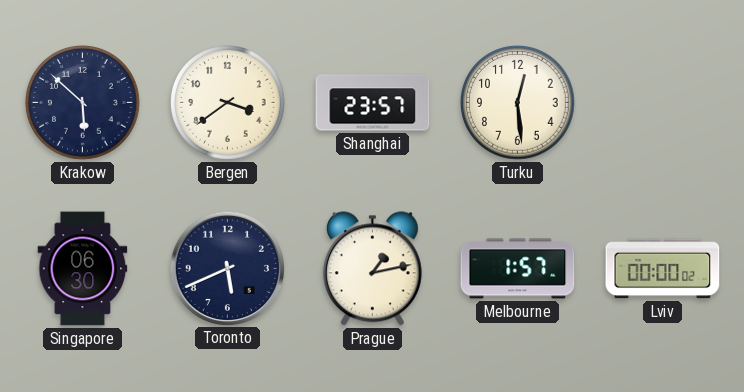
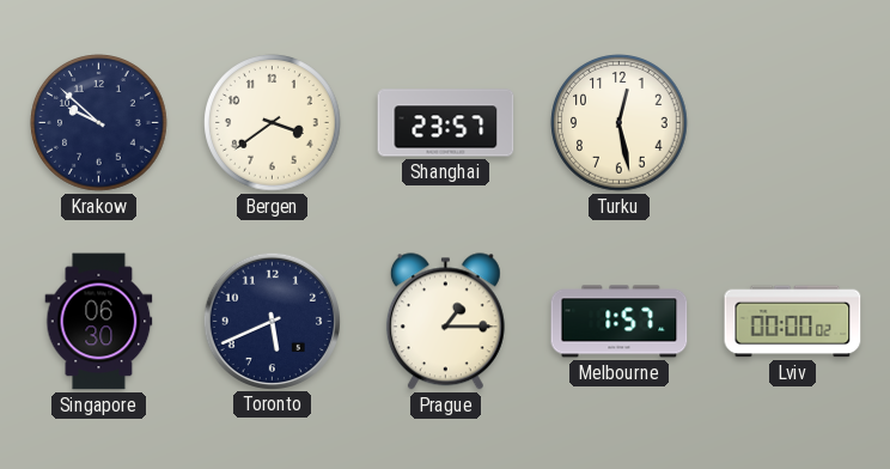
Krakow: 5:52 -> 9:52 (99, 123)
Turku: 12:29 -> 12:28 (620, 123)
Prague: 1:13 -> 1:15 (445, 322)
